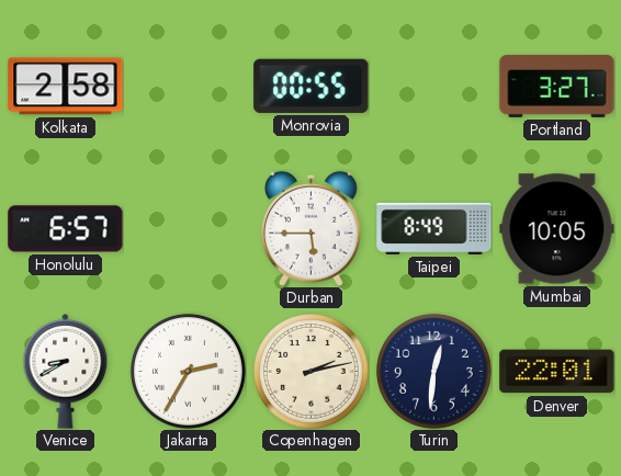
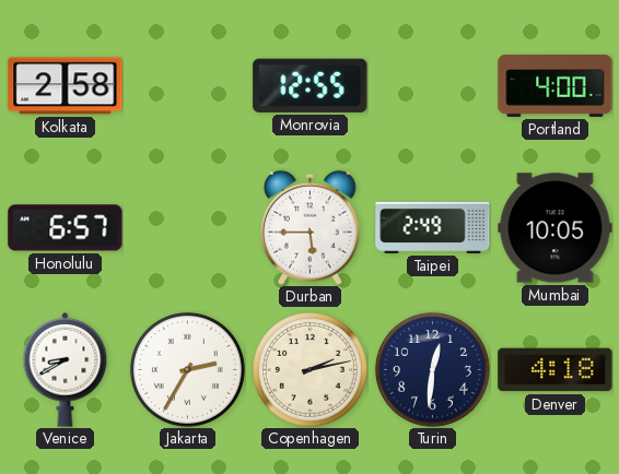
Monrovia: 00:55 -> 12:55 (311, 85)
Portland: 3:27 -> 4:00 (556, 85)
Taipei: 8:49 -> 2:49 (433, 227)
Denver: 22:01 -> 4:18 (556, 370)
